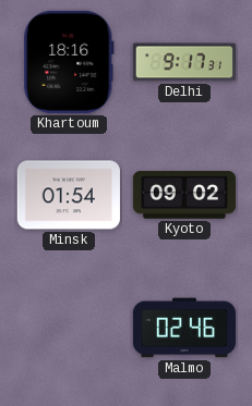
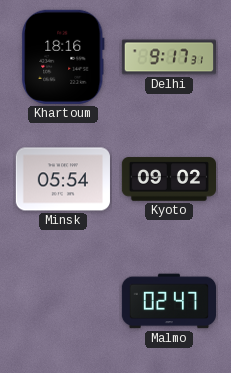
Minsk: 01:54 -> 05:54 (63, 179)
Malmo: 02:46 -> 02:47 (168, 301)
